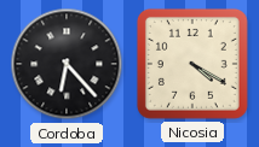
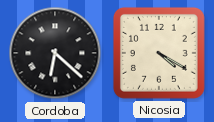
Cordoba: 6:23 -> 6:22 (55, 53)
